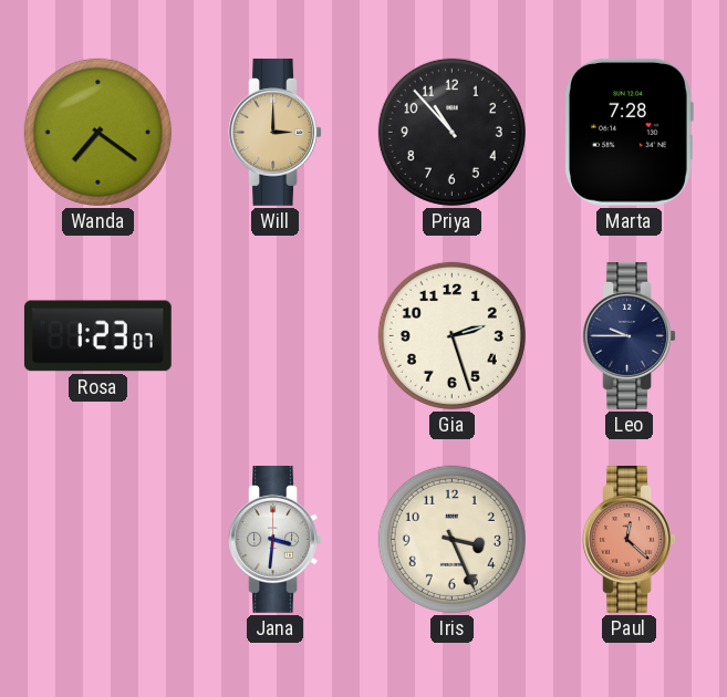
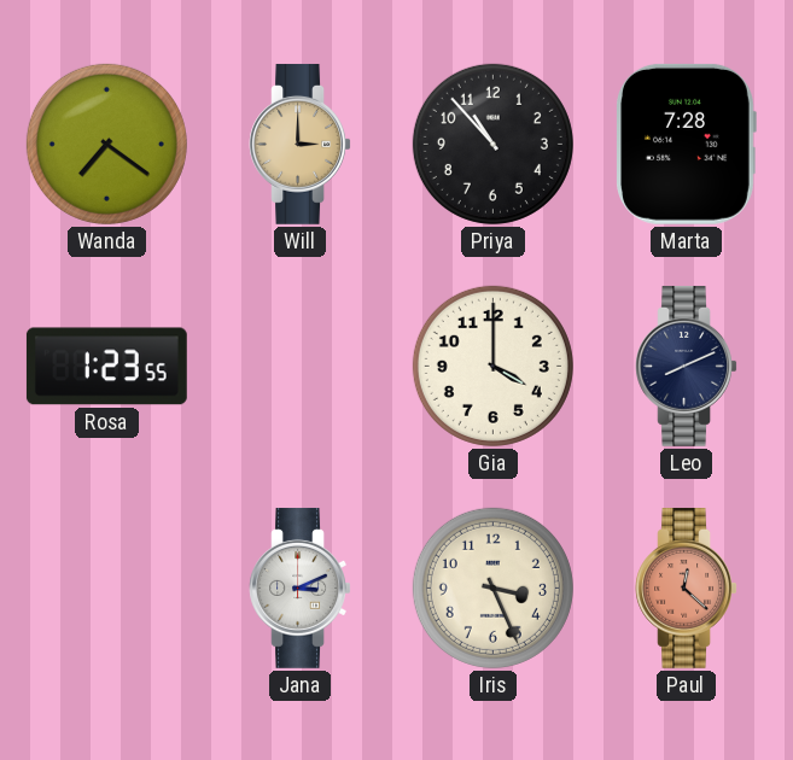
Rosa: 1:23:07 -> 1:23:55 (106, 367)
Gia: 2:27 -> 4:00 (492, 366)
Leo: 9:45 -> 8:11 (686, 366)
Jana: 3:31 -> 3:11 (299, 587)
